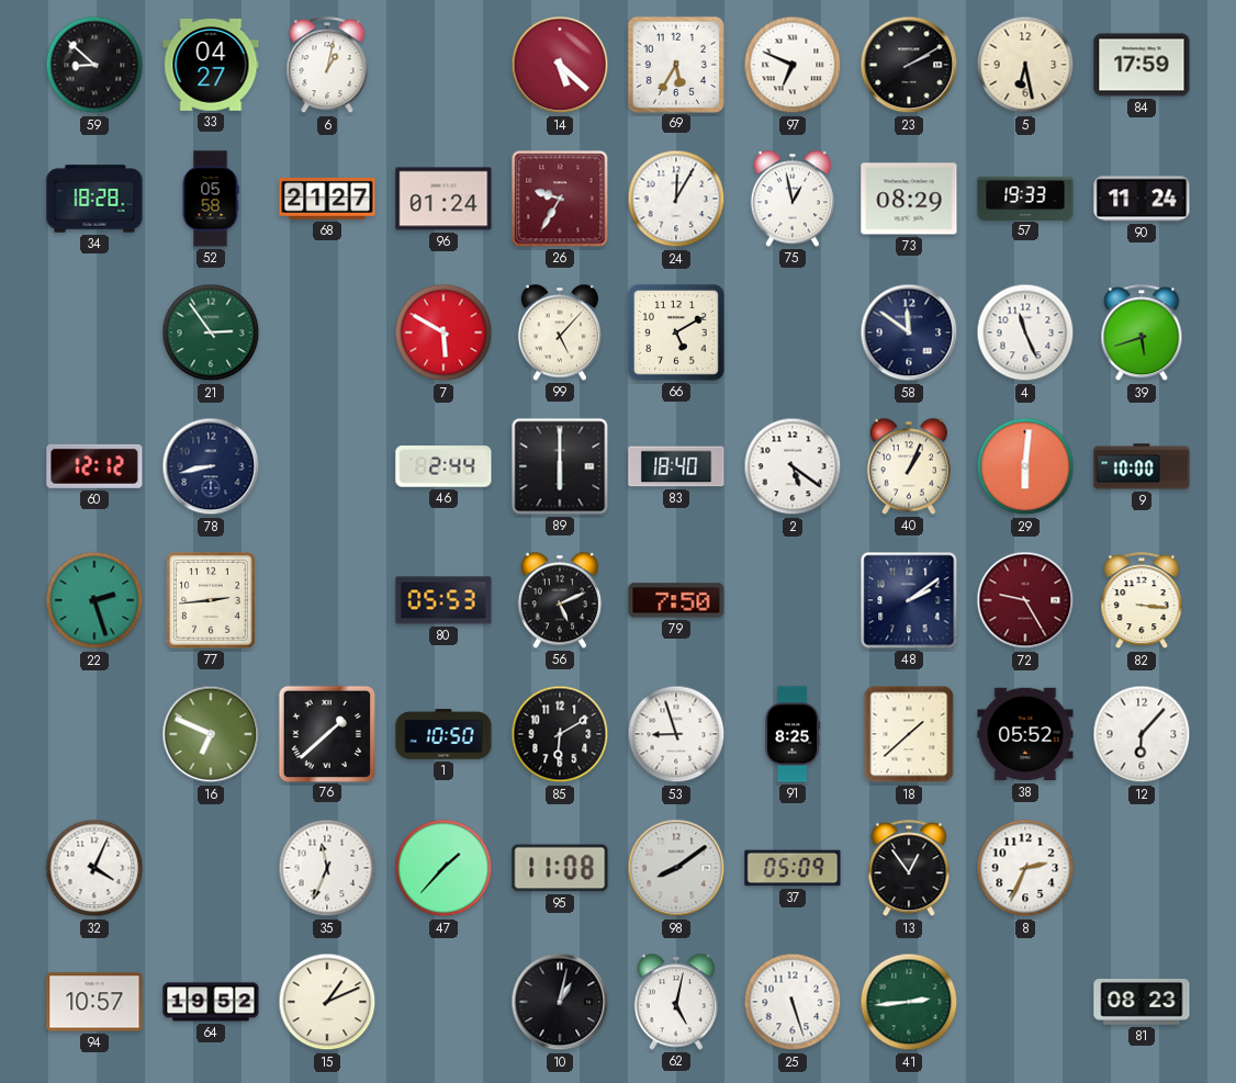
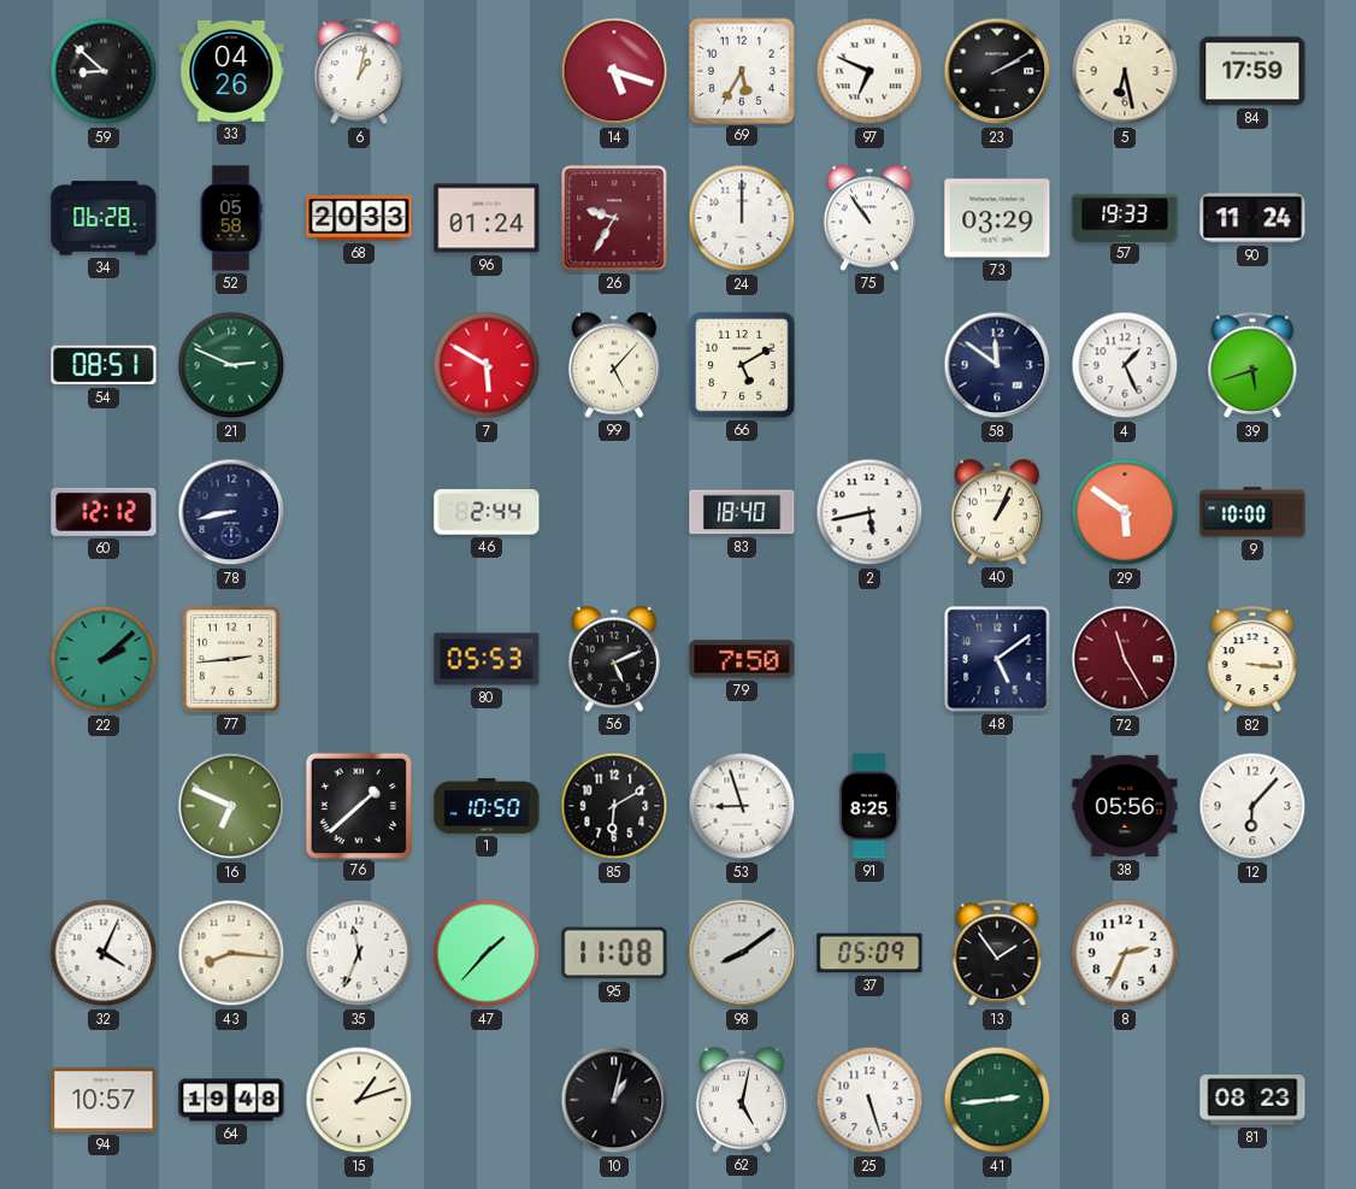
33: 04:27 -> 04:26 (231, 71)
14: 5:22 -> 5:18 (614, 71)
34: 18:28 -> 06:28 (104, 218)
68: 21:27 -> 20:33 (359, 218)
24: 12:05 -> 12:00 (742, 218)
75: 12:58 -> 10:54 (869, 218)
73: 08:29 -> 03:29 (997, 218)
54: none -> 08:51 (104, 365)
21: 2:54 -> 2:49 (231, 365)
4: 11:26 -> 1:26 (1125, 365)
89: 6:00 -> none (560, 466)
2: 5:21 -> 5:43 (869, 512)
29: 6:01 -> 5:51 (1125, 512)
22: 2:27 -> 2:08 (104, 659)
48: 2:09 -> 5:09 (997, 659)
72: 9:25 -> 11:25 (1125, 659)
18: 1:38 -> none (909, 734)
38: 05:52 -> 05:56 (1125, 806)
43: none -> 8:16 (231, 953)
13: 12:54 -> 1:54 (997, 954)
64: 19:52 -> 19:48 (231, 1100)
15: 1:11 -> 1:12 (359, 1100)
